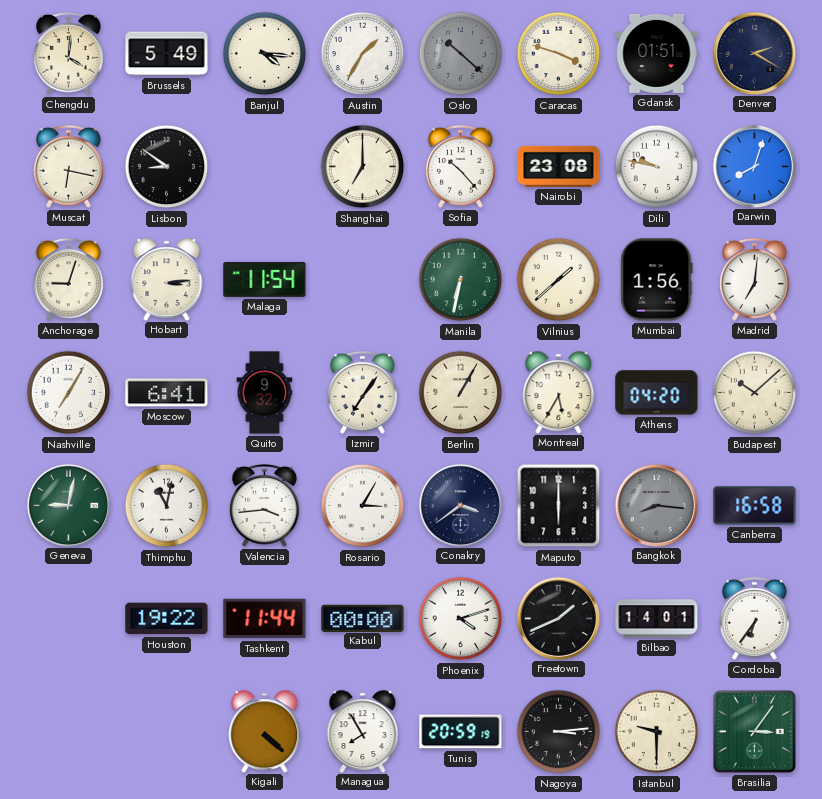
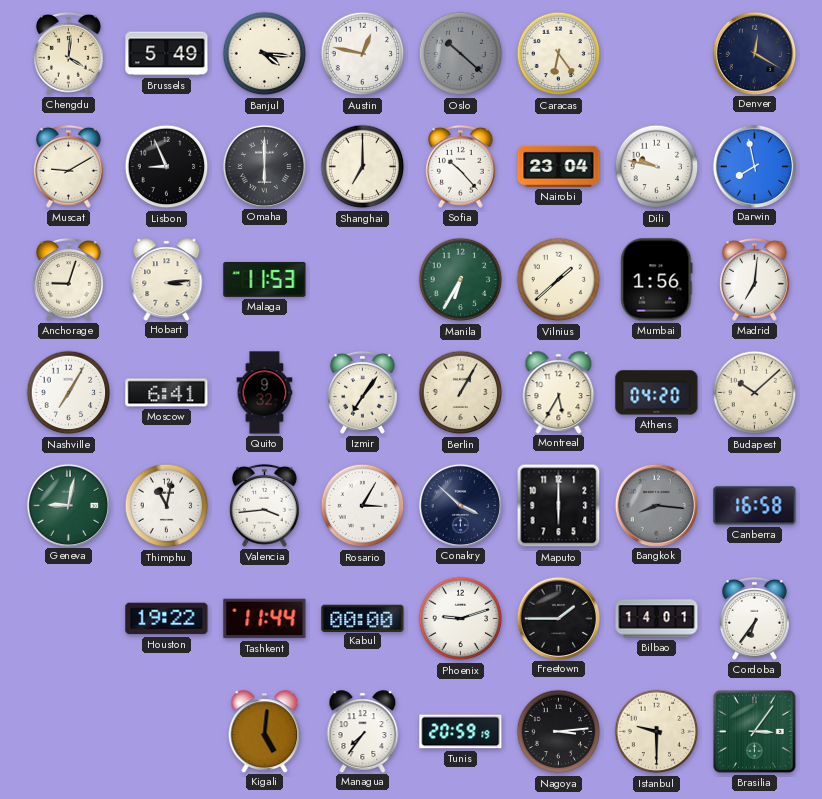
Austin: 1:35 -> 12:47 (363, 54)
Caracas: 3:48 -> 6:24 (559, 54)
Gdansk: 01:51 -> none (657, 53)
Denver: 2:20 -> 12:20 (754, 53)
Muscat: 6:17 -> 9:10 (69, 166)
Lisbon: 8:51 -> 8:56 (167, 167)
Omaha: none -> 6:00 (264, 166)
Nairobi: 23:08 -> 23:04 (559, 166)
Darwin: 8:03 -> 7:58 (754, 166)
Malaga: 11:54 -> 11:53 (265, 279)
Manila: 6:32 -> 6:35 (461, 280)
Conakry: 3:39 -> 3:52 (460, 505)
Phoenix: 4:12 -> 9:12 (461, 619)
Freetown: 1:41 -> 1:45 (558, 618)
Kigali: 4:22 -> 5:01 (265, 731)
Managua: 7:55 -> 7:36 (363, 731)
